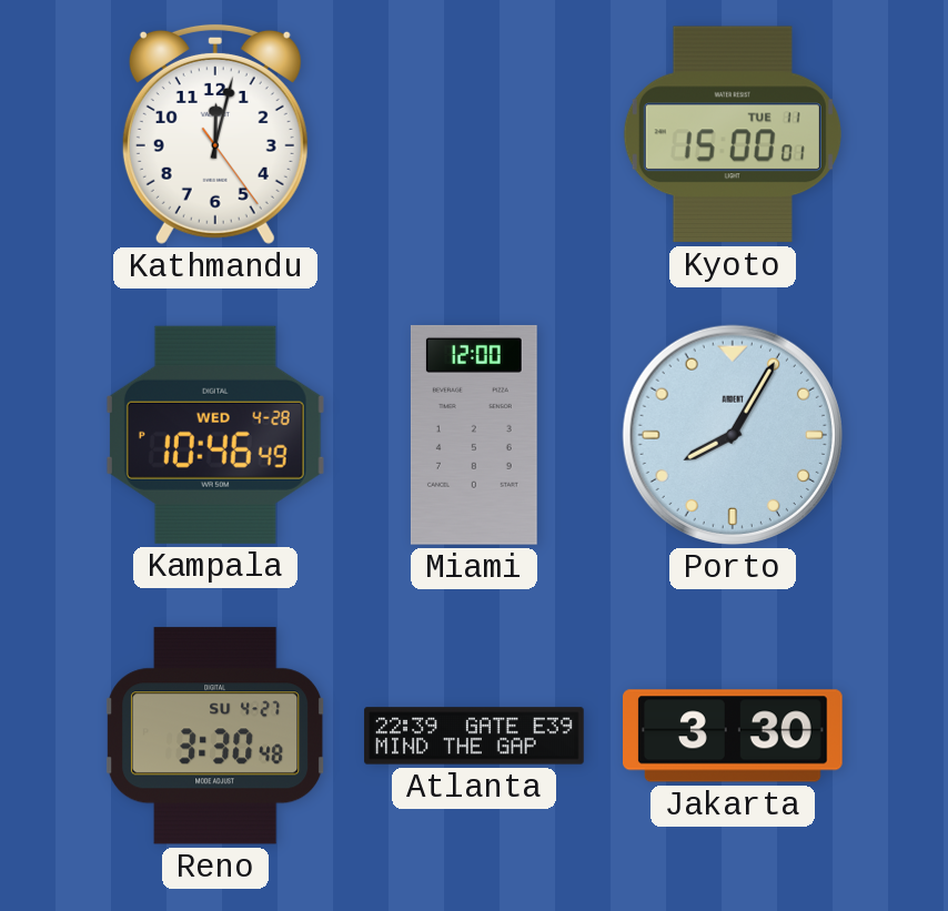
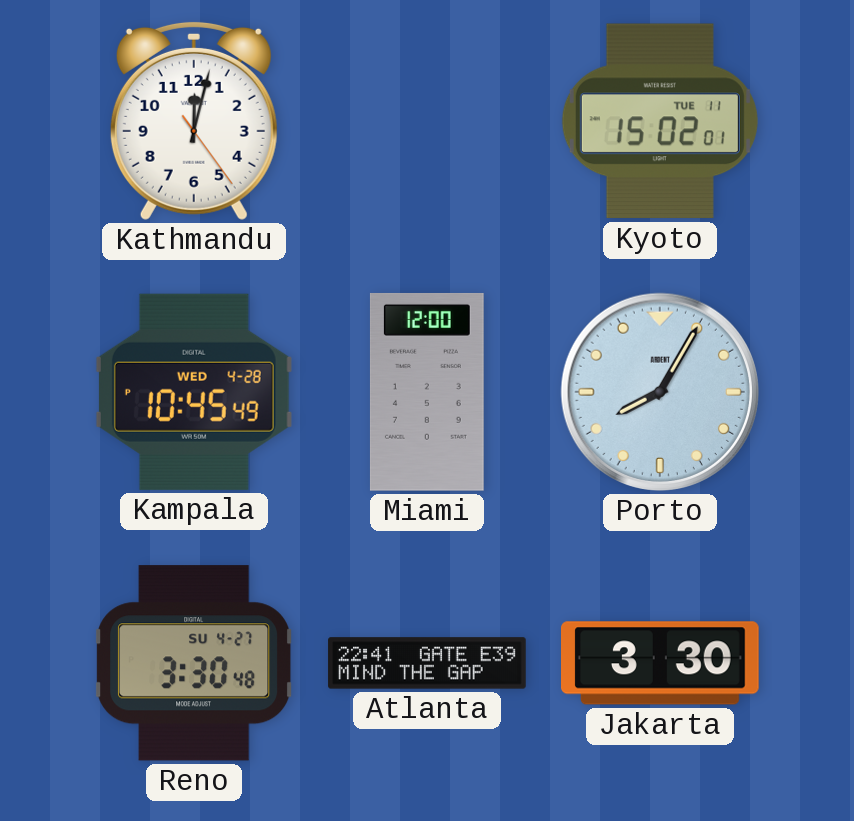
Kyoto: 15:00 -> 15:02 (660, 121)
Kampala: 10:46 -> 10:45 (194, 392)
Atlanta: 22:39 -> 22:41 (427, 663)
